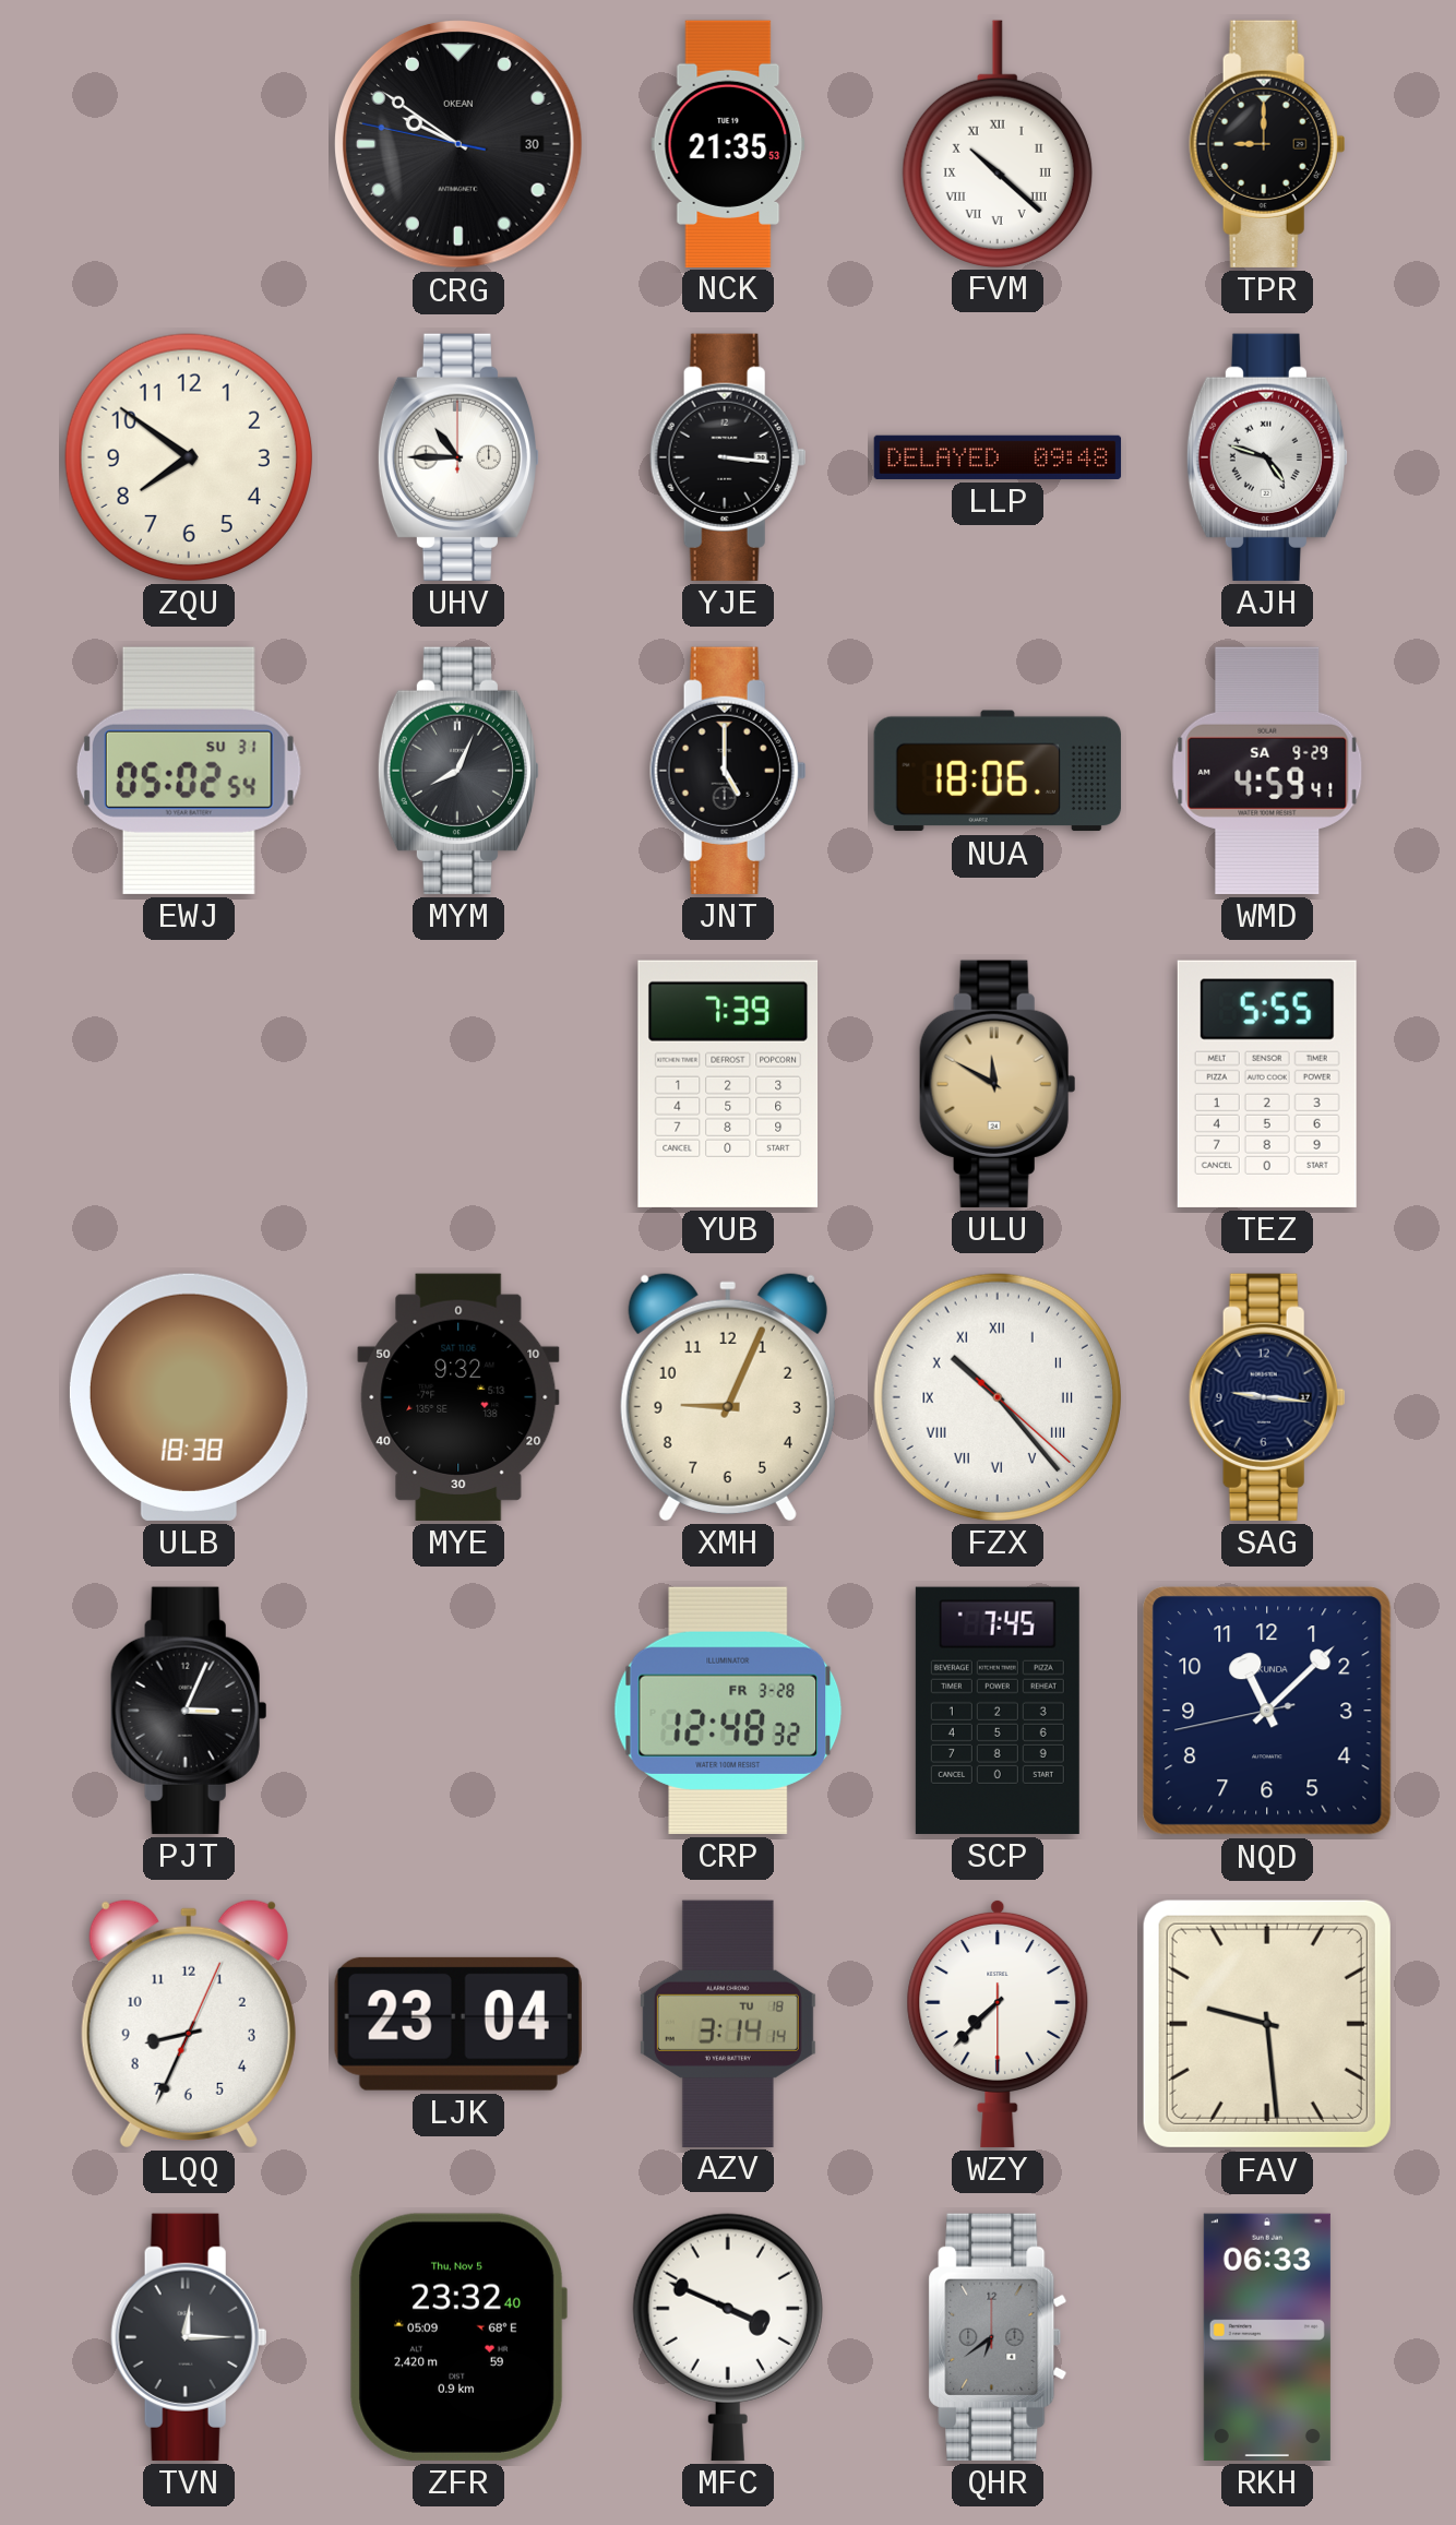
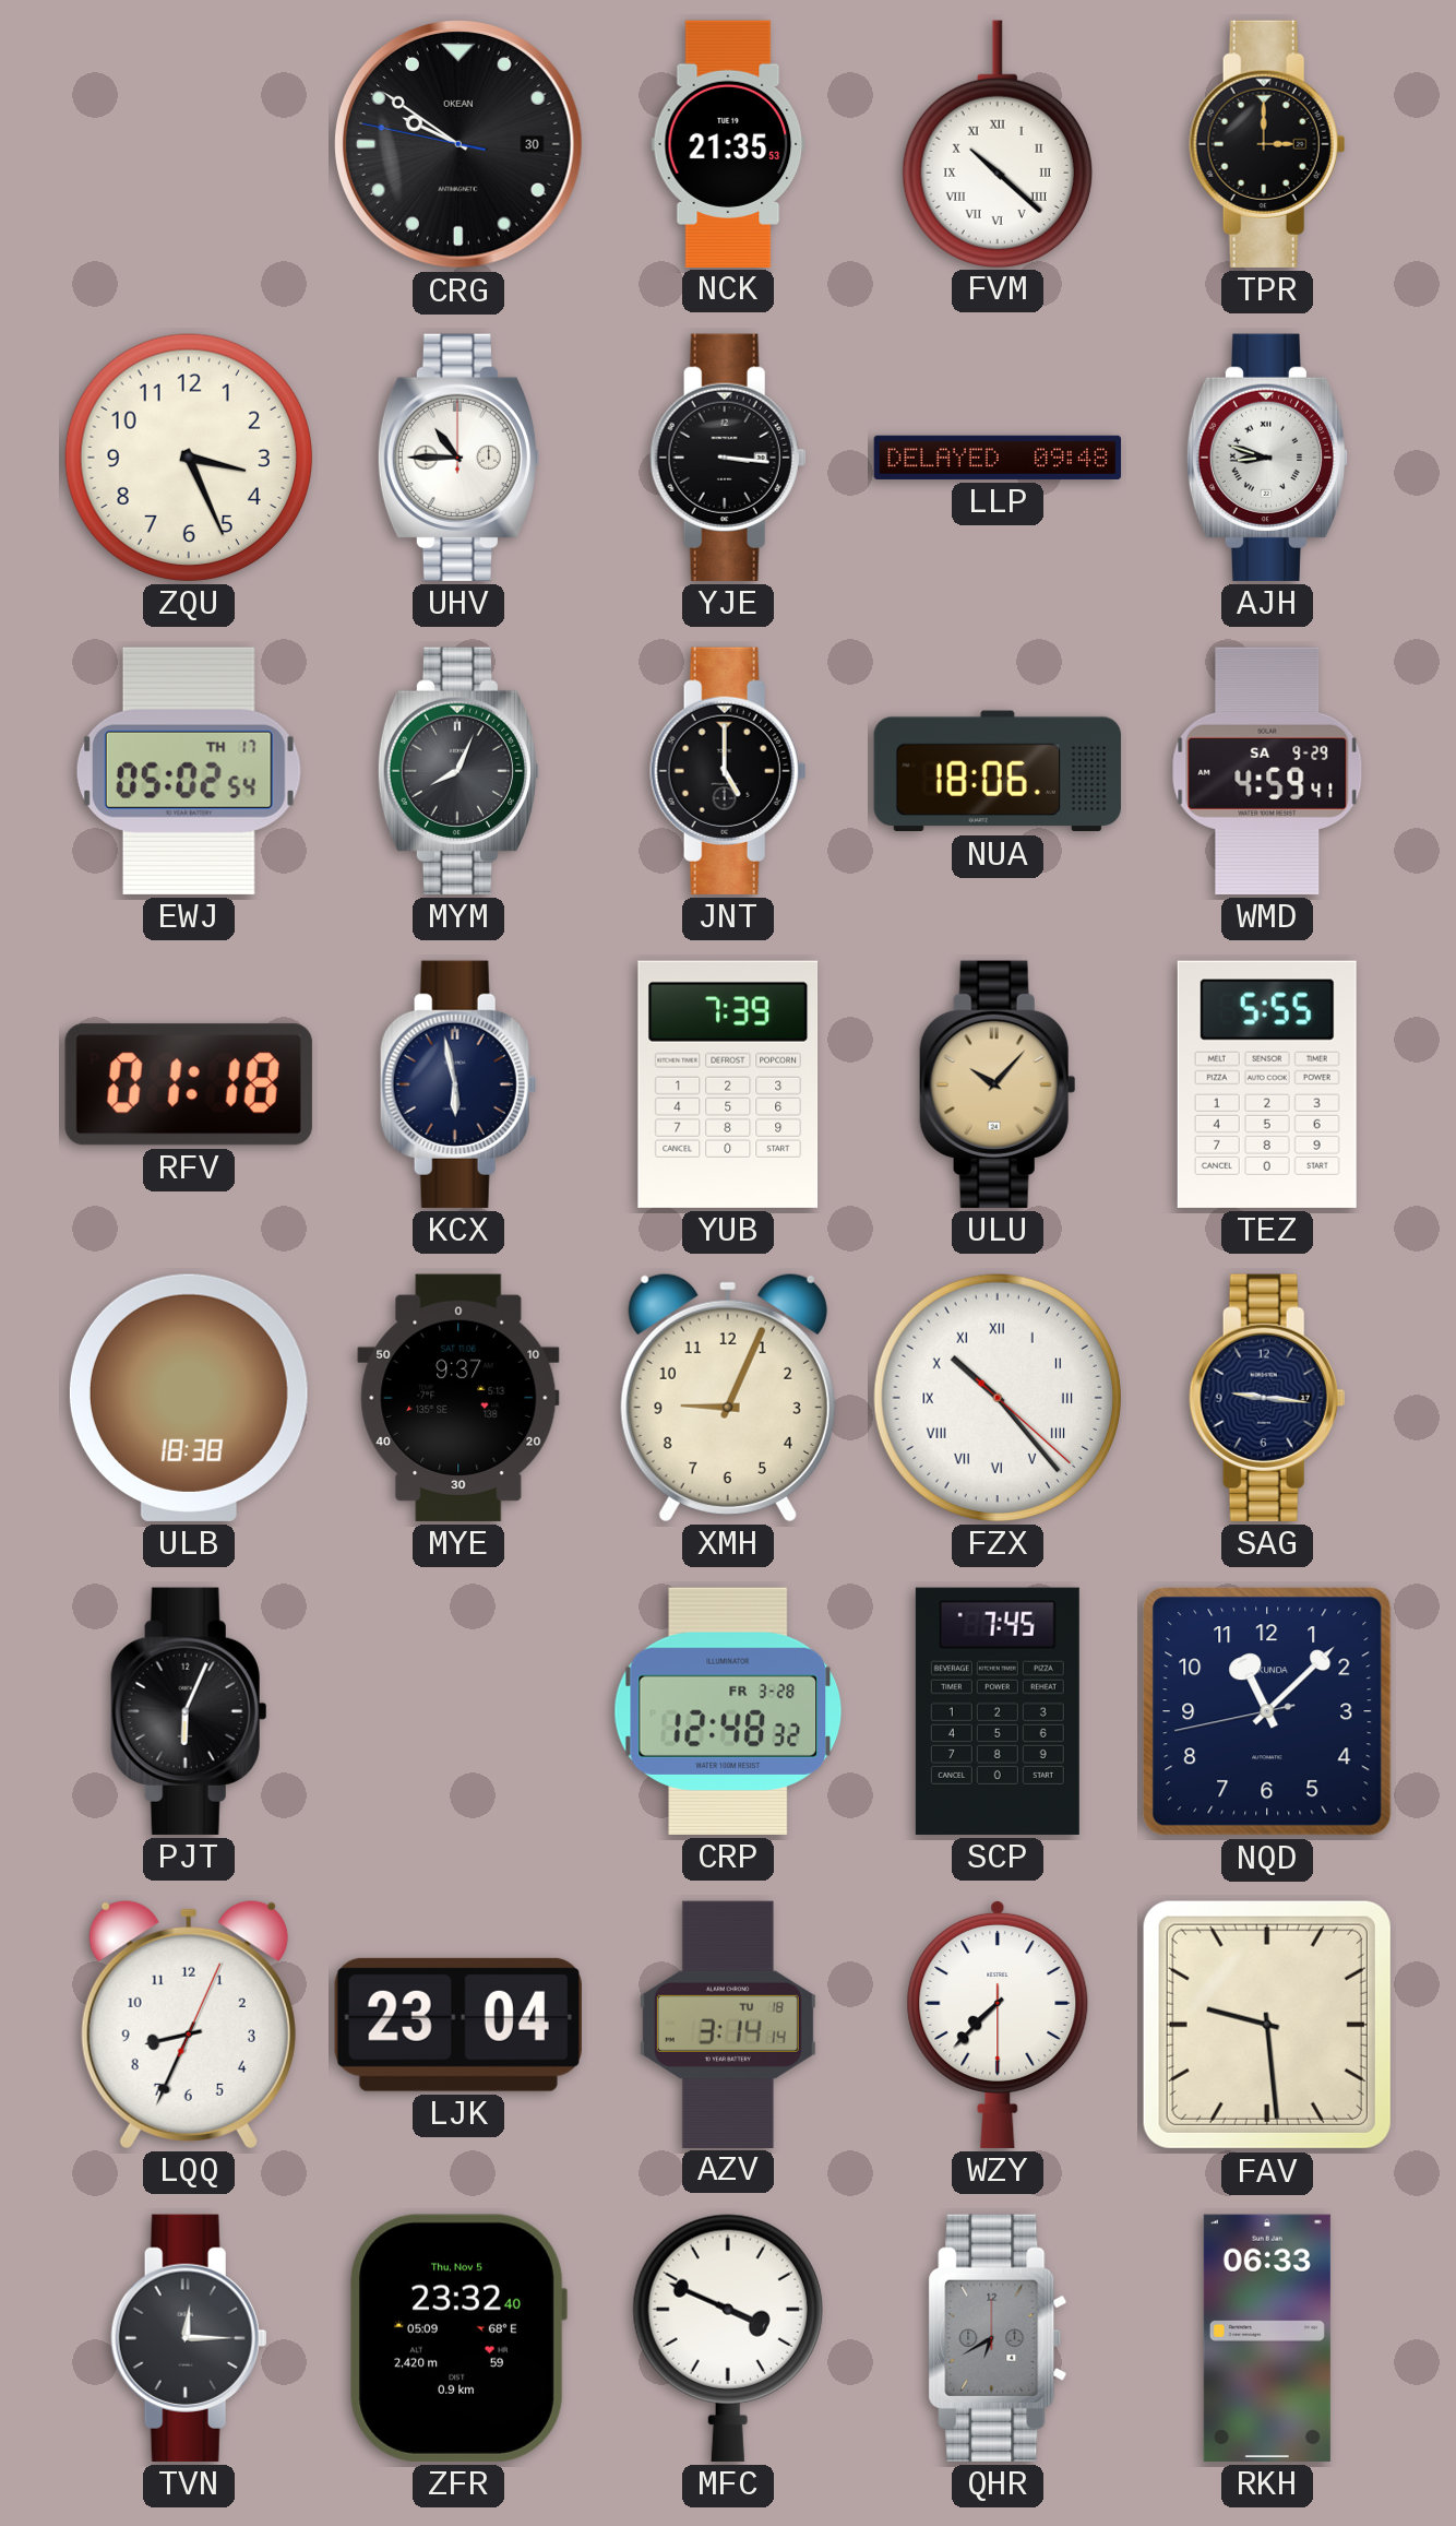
TPR: 9:00 -> 3:00 (1267, 144)
ZQU: 7:51 -> 3:26 (189, 458)
AJH: 4:48 -> 8:48 (1266, 458)
EWJ date: SU 31 -> TH 17 (189, 771)
RFV: none -> 01:18 (189, 1084)
KCX: none -> 5:58 (458, 1084)
ULU: 11:50 -> 10:07 (998, 1084)
MYE: 9:32 -> 9:37 (458, 1398)
PJT: 3:04 -> 6:04 (189, 1711)
QHR: 6:39 -> 6:40 (998, 2338)
